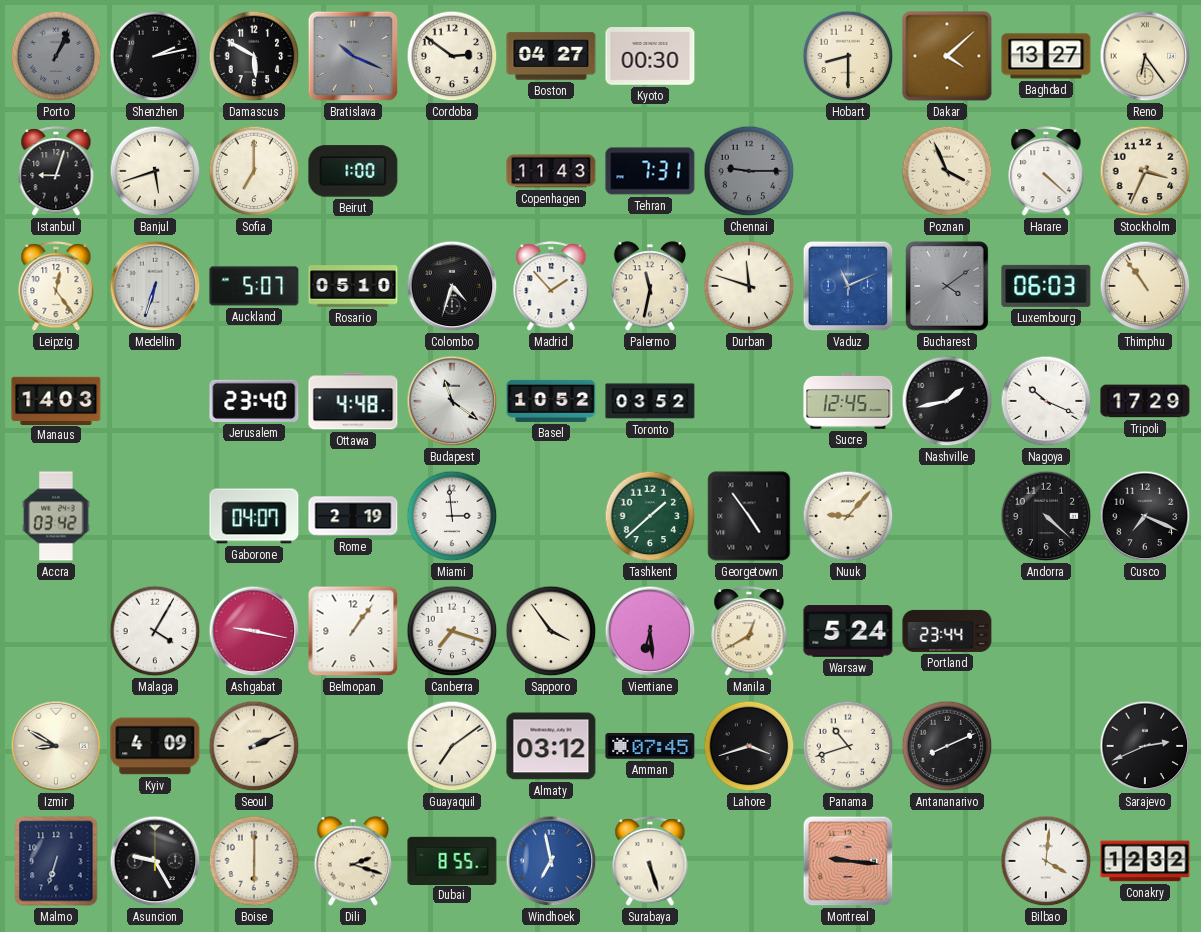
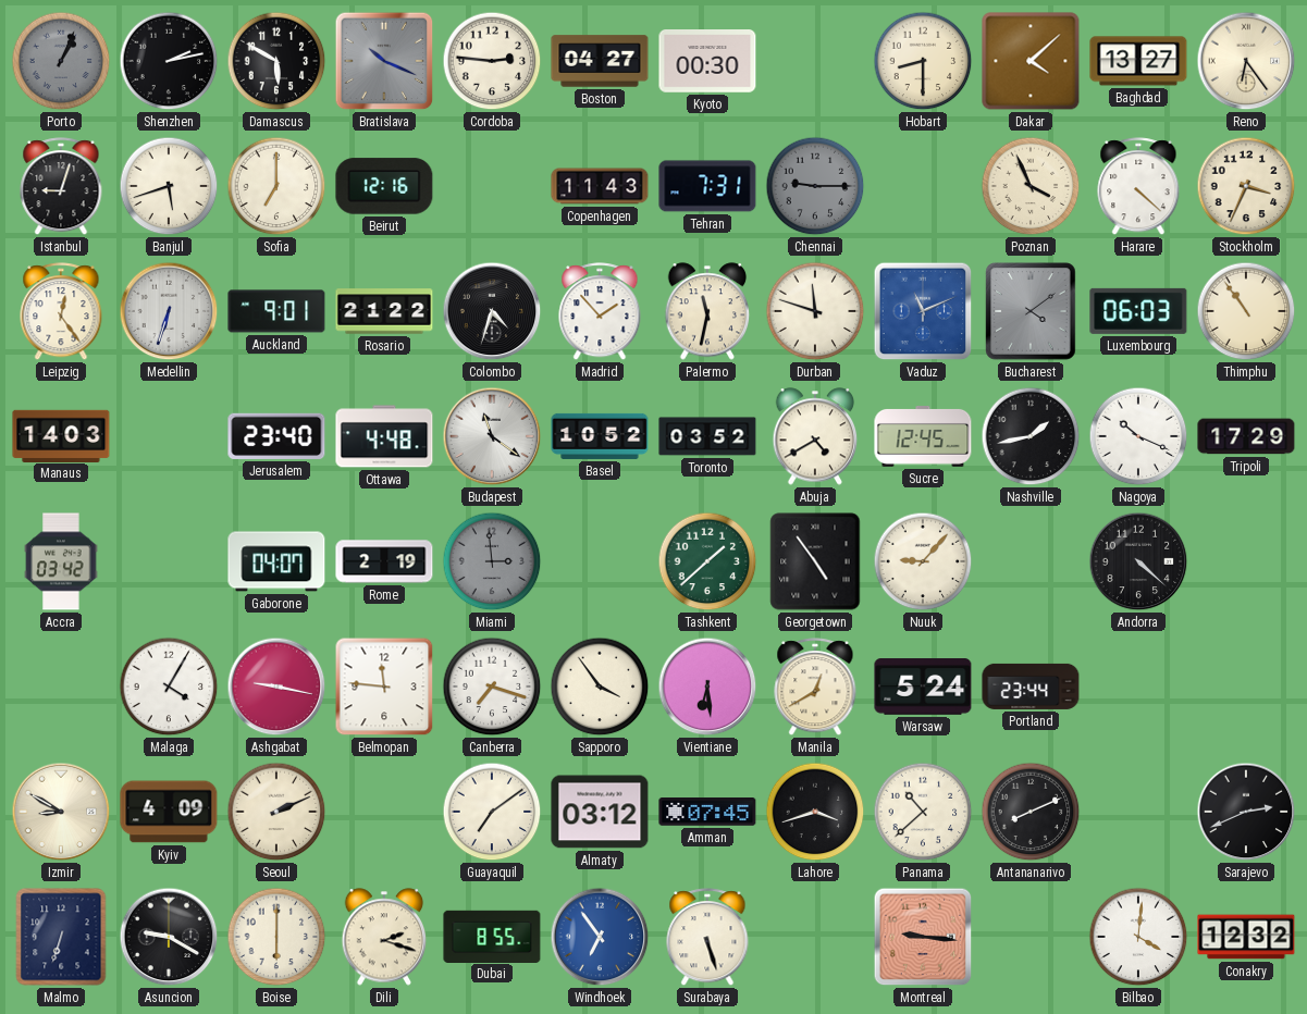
Cordoba: 2:51 -> 2:46 (492, 61)
Beirut: 1:00 -> 12:16 (384, 186)
Auckland: 5:07 -> 9:01 (276, 311)
Rosario: 05:10 -> 21:22 (384, 311)
Abuja: none -> 4:40 (815, 436)
Miami dial: white -> grey (492, 561)
Cusco: 7:19 -> none (1145, 516)
Belmopan: 1:06 -> 11:46 (384, 687)
Panama: 10:42 -> 10:38 (923, 812)
Asuncion: 9:25 -> 9:20 (169, 937)
Windhoek: 6:58 -> 6:54 (600, 937)
